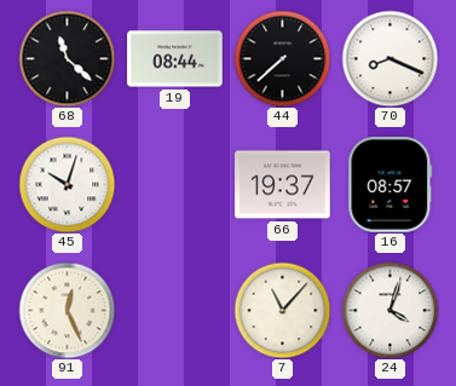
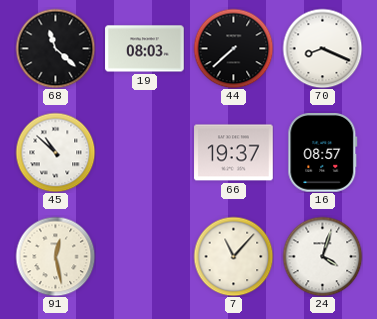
19: 08:44 -> 08:03 (145, 49)
45: 10:03 -> 10:52 (55, 152)
91: 12:26 -> 12:28 (55, 256)
